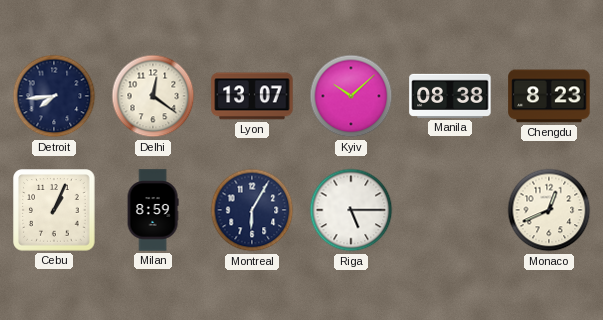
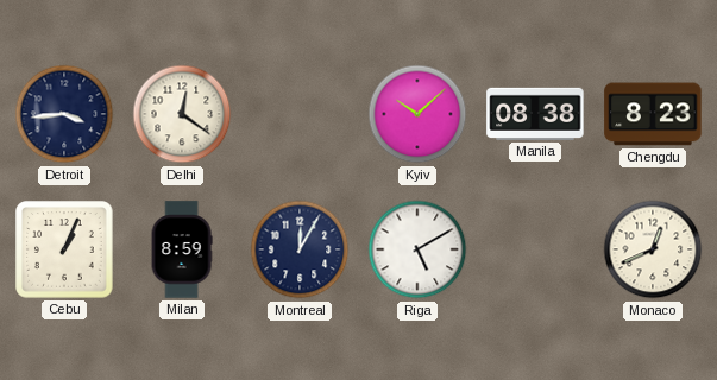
Detroit: 7:44 -> 3:44 (64, 114)
Lyon: 13:07 -> none (252, 96)
Montreal: 6:05 -> 12:05 (300, 249)
Riga: 5:15 -> 5:10 (417, 249)
